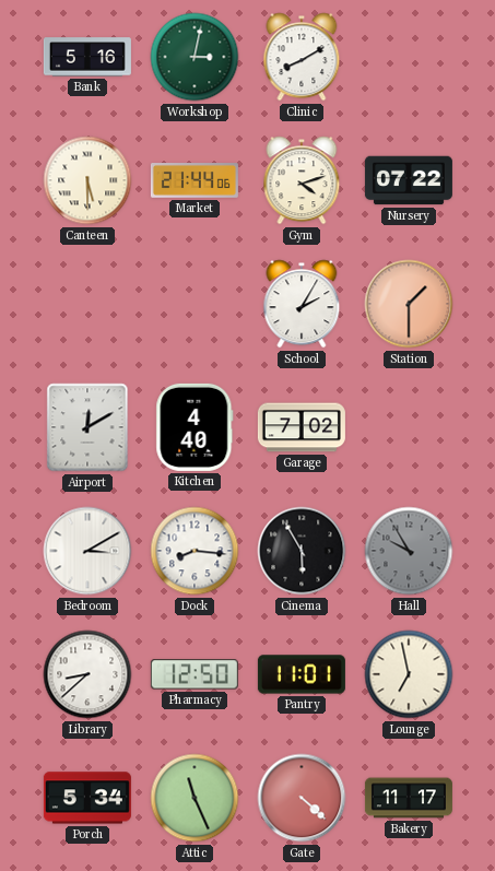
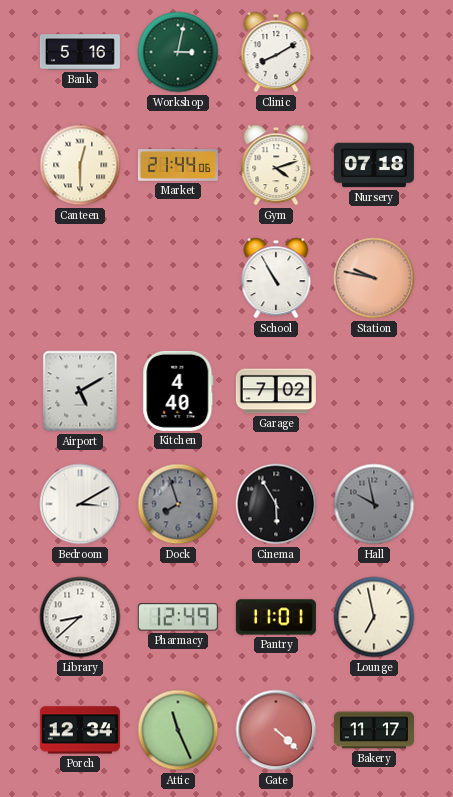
Canteen: 5:30 -> 12:30 (80, 165)
Nursery: 07:22 -> 07:18 (374, 165)
School: 2:05 -> 10:55 (276, 278)
Station: 1:30 -> 9:47 (374, 278)
Airport: 12:10 -> 5:10 (80, 391)
Dock: 8:16 -> 7:57 (178, 504)
Dock dial: white -> grey (178, 504)
Hall: 9:55 -> 9:58 (374, 504)
Pharmacy: 12:50 -> 12:49 (178, 617)
Porch: 5:34 -> 12:34 (80, 730)
